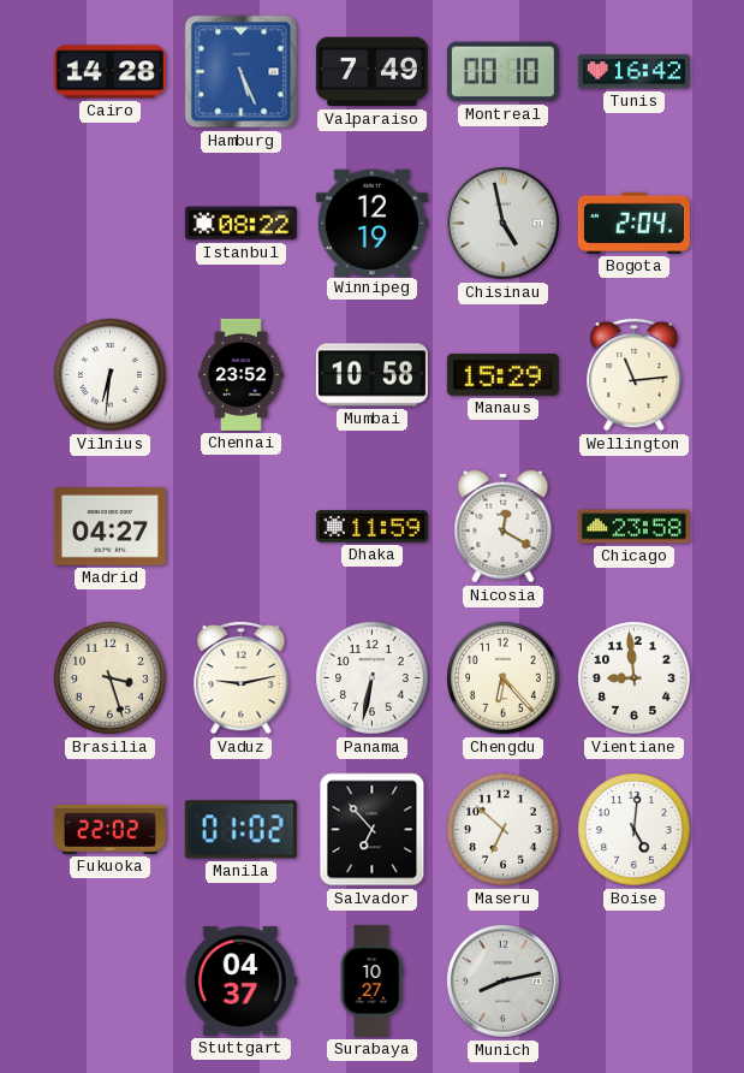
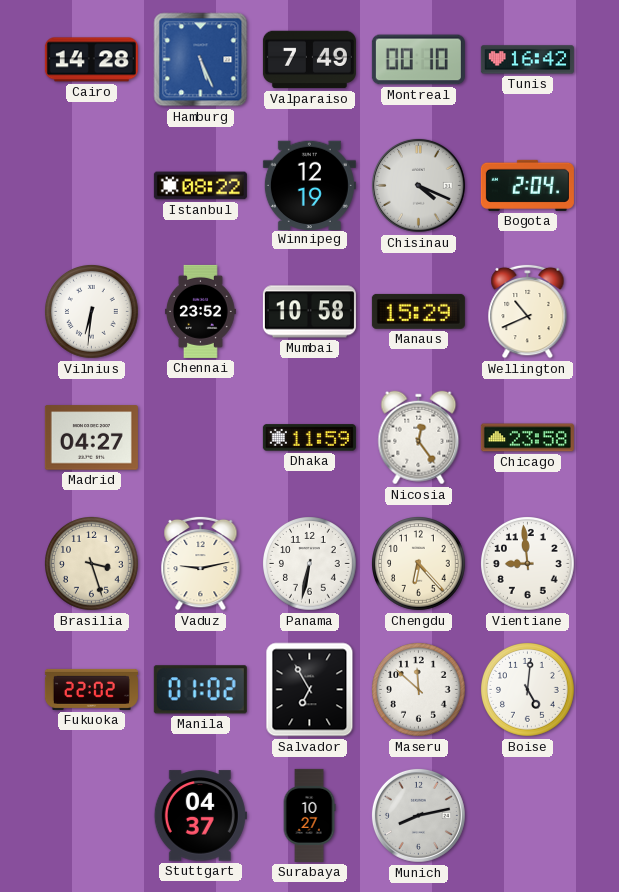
Chisinau: 4:58 -> 4:19 (418, 185)
Wellington: 11:14 -> 10:41 (528, 311)
Nicosia: 12:20 -> 12:24 (419, 438)
Salvador: 6:53 -> 6:55 (310, 690)
Maseru: 6:52 -> 11:52 (419, 690)
